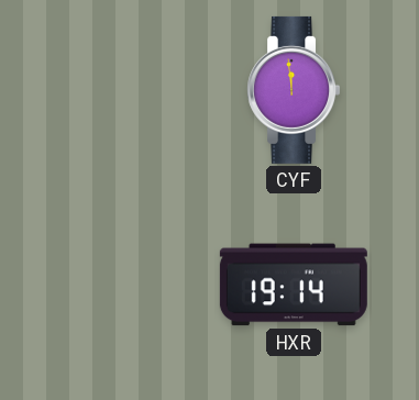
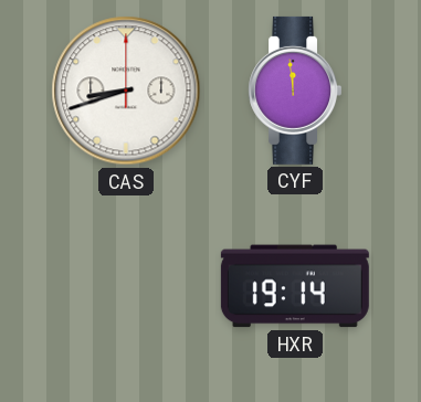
CAS: none -> 8:42 (126, 91)
